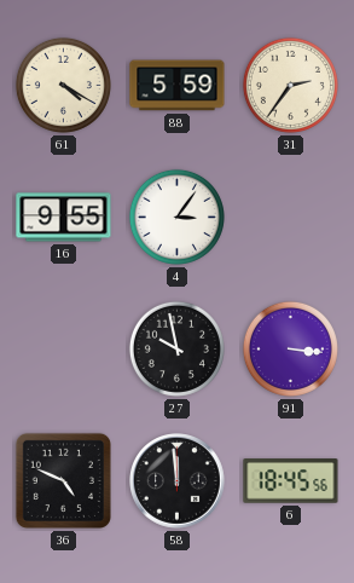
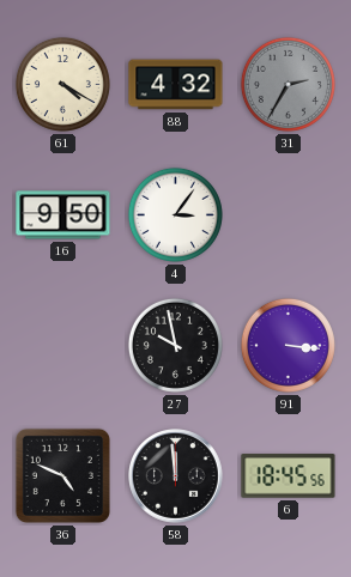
88: 5:59 -> 4:32 (176, 85)
31: 2:36 -> 2:35 (288, 84)
31 dial: cream -> grey (288, 84)
16: 9:55 -> 9:50 (63, 215)
